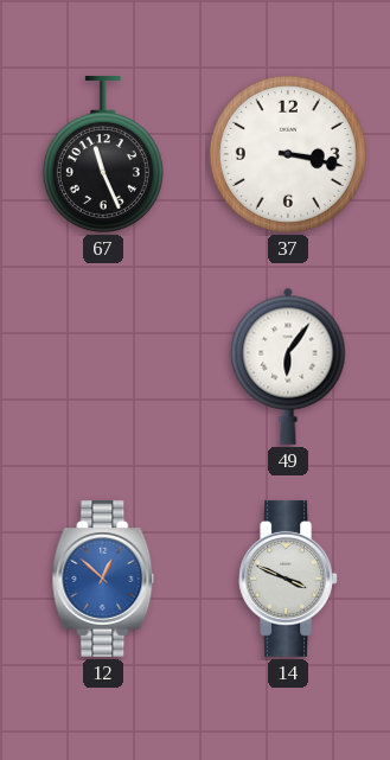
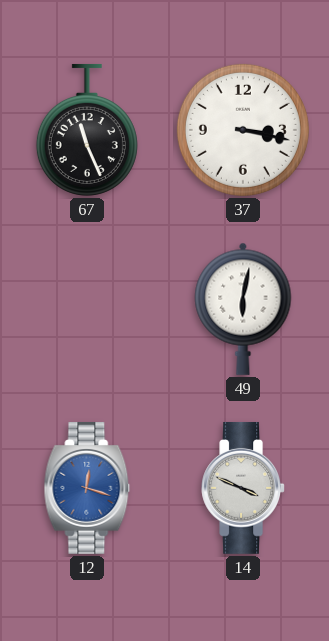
49: 6:06 -> 6:02 (243, 309)
12: 12:52 -> 12:18 (87, 488)
